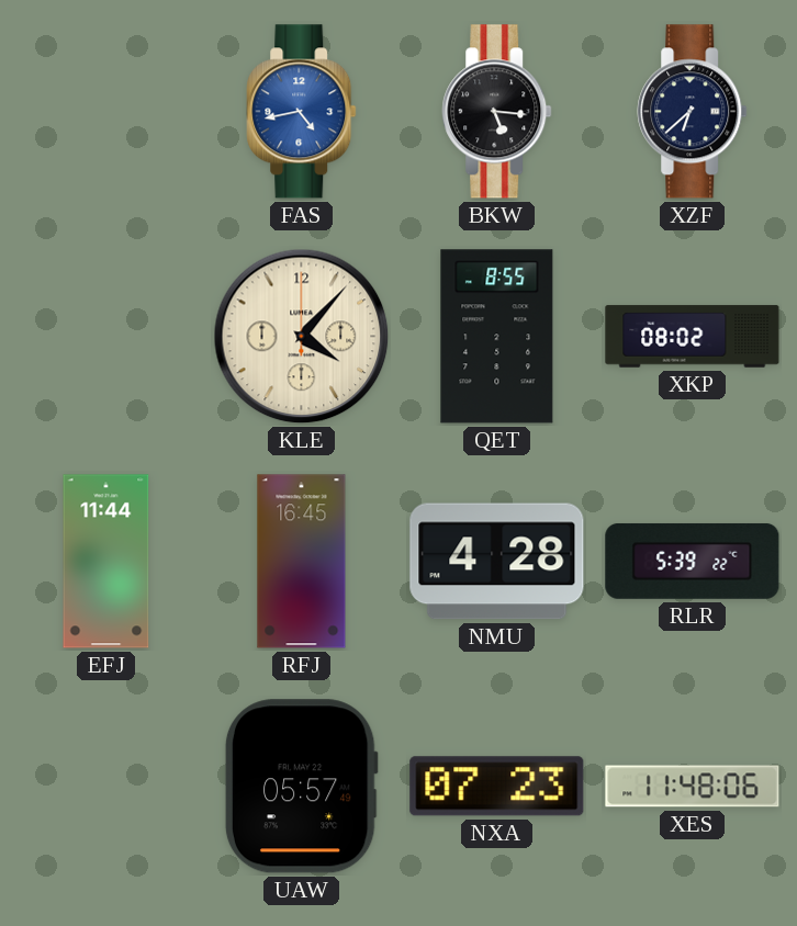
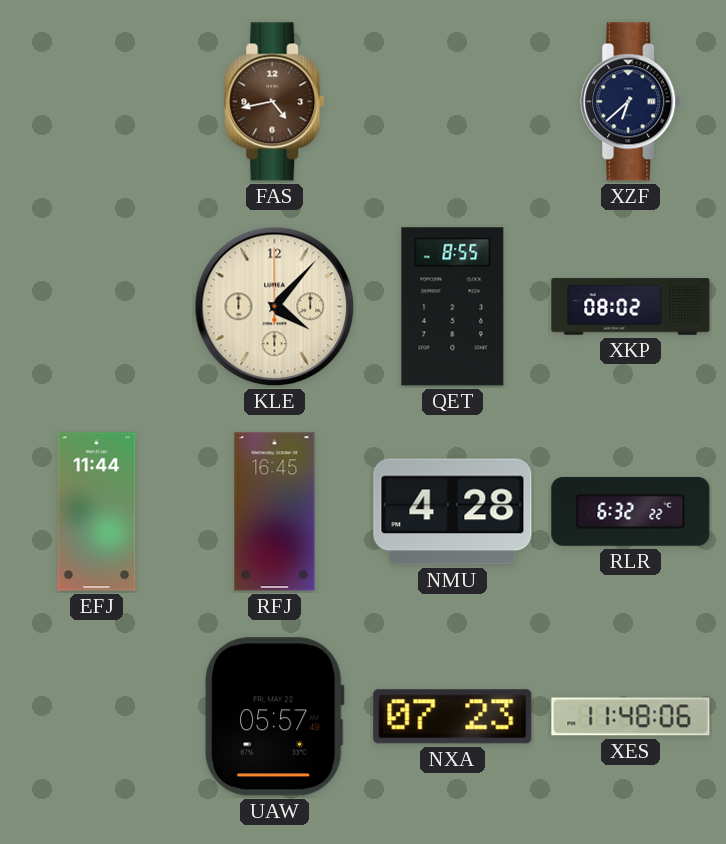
FAS dial: blue -> brown (275, 102)
BKW: 5:16 -> none (497, 112)
RLR: 5:39 -> 6:32 (631, 511)
